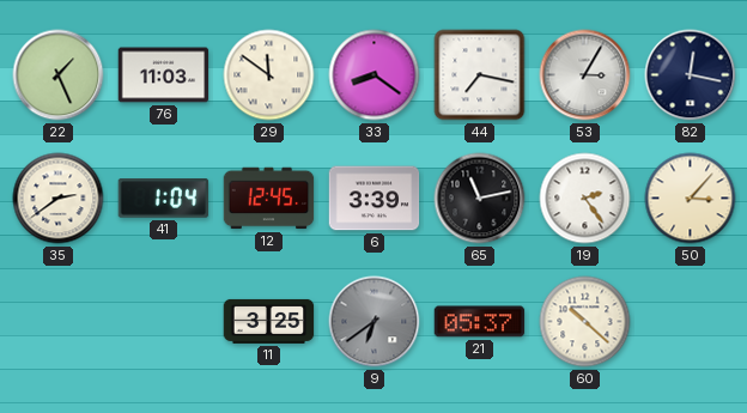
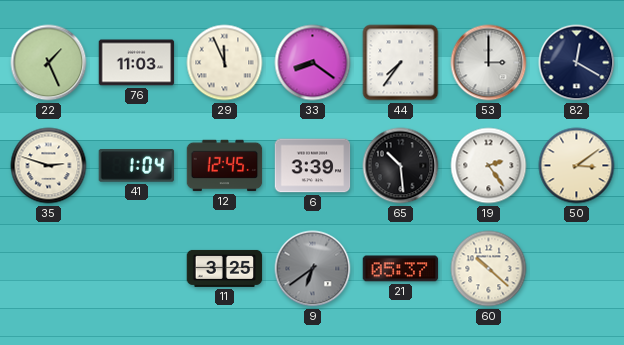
29: 11:51 -> 11:56 (225, 63)
44: 7:17 -> 7:36 (401, 63)
53: 3:05 -> 3:00 (489, 63)
82: 12:17 -> 12:20 (577, 63)
35: 2:39 -> 2:48 (49, 166)
65: 11:13 -> 10:29 (401, 166)
50: 3:07 -> 3:09 (577, 166)
